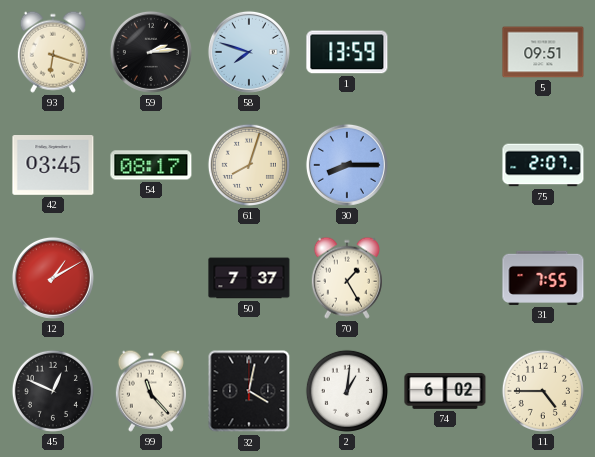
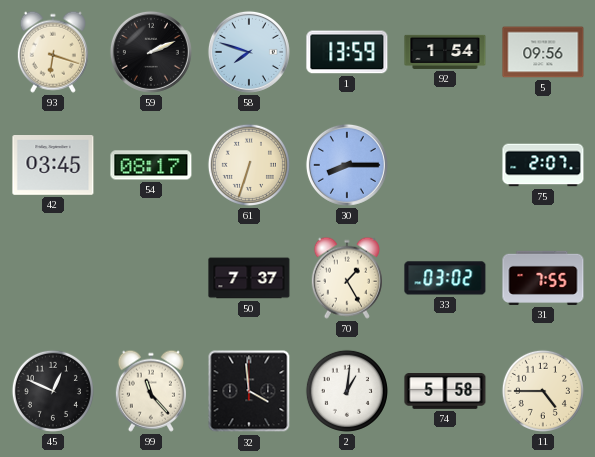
59: 2:14 -> 2:11 (151, 52)
92: none -> 1:54 (445, 52)
5: 09:51 -> 09:56 (543, 52)
61: 8:03 -> 6:33 (249, 165)
12: 1:10 -> none (53, 278)
33: none -> 03:02 (445, 278)
32: 4:02 -> 3:59 (249, 391)
74: 6:02 -> 5:58 (445, 392)
